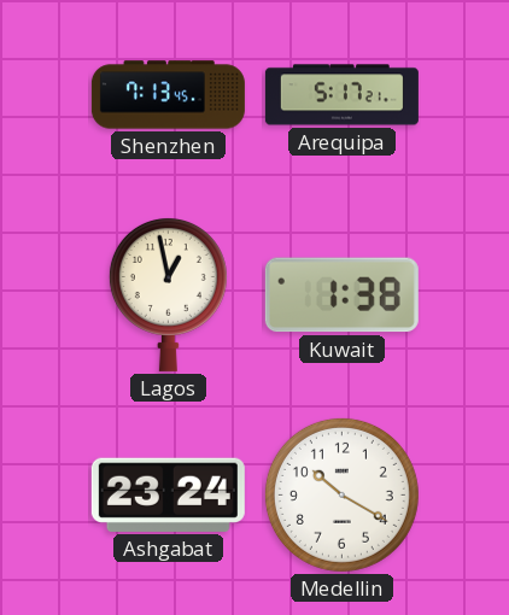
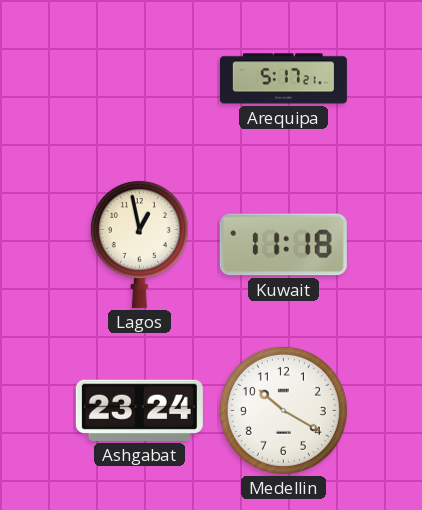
Shenzhen: 7:13 -> none (168, 95)
Kuwait: 1:38 -> 11:18 (283, 245)
